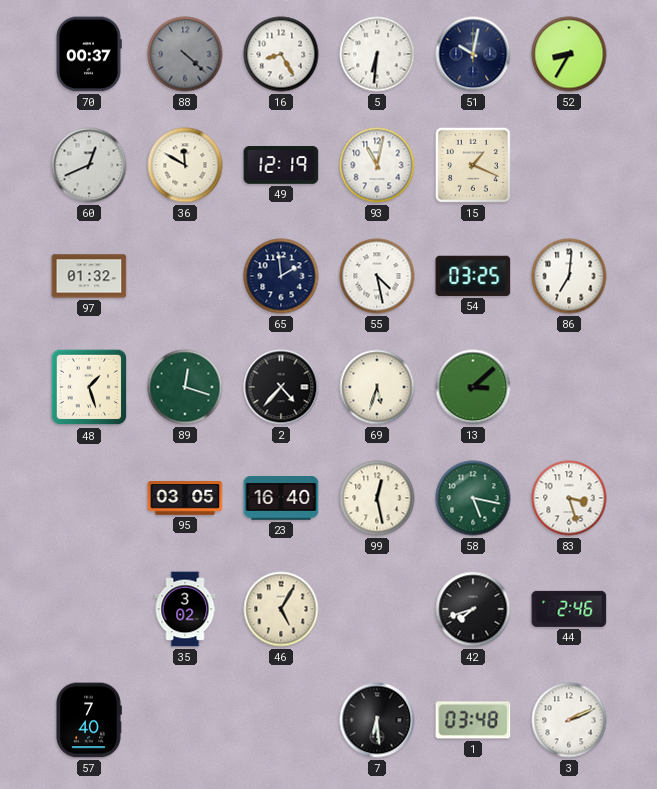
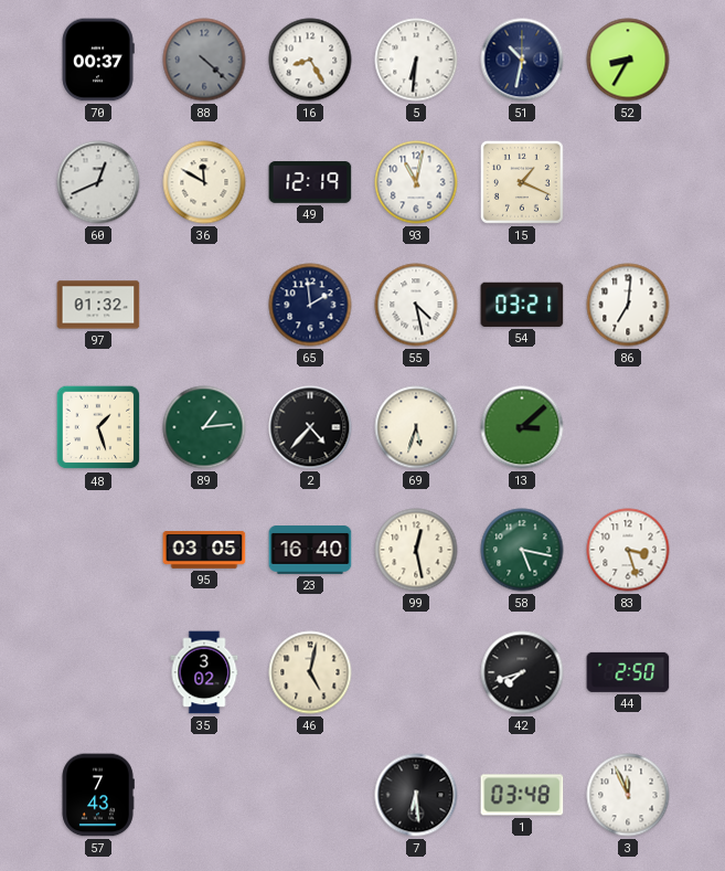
51: 10:02 -> 10:32 (522, 60)
54: 03:25 -> 03:21 (522, 305)
89: 12:18 -> 1:14 (204, 427)
46: 5:05 -> 5:02 (310, 672)
44: 2:46 -> 2:50 (628, 672)
57: 7:40 -> 7:43 (98, 795)
3: 2:11 -> 11:56 (628, 795)
